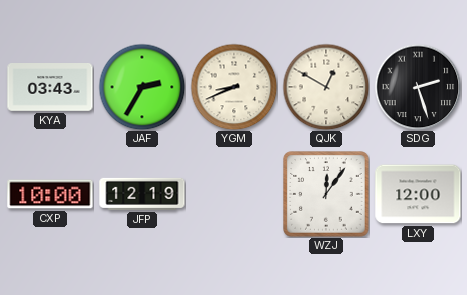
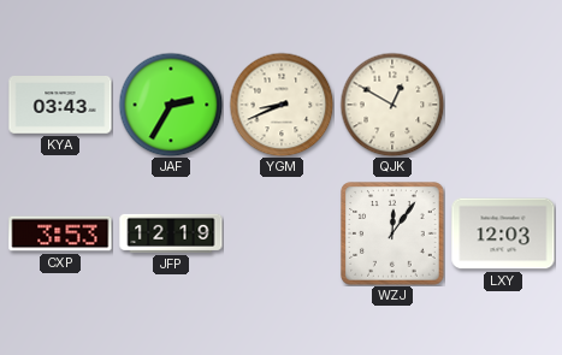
SDG: 2:27 -> none (418, 87)
CXP: 10:00 -> 3:53 (60, 233)
LXY: 12:00 -> 12:03 (503, 233)
